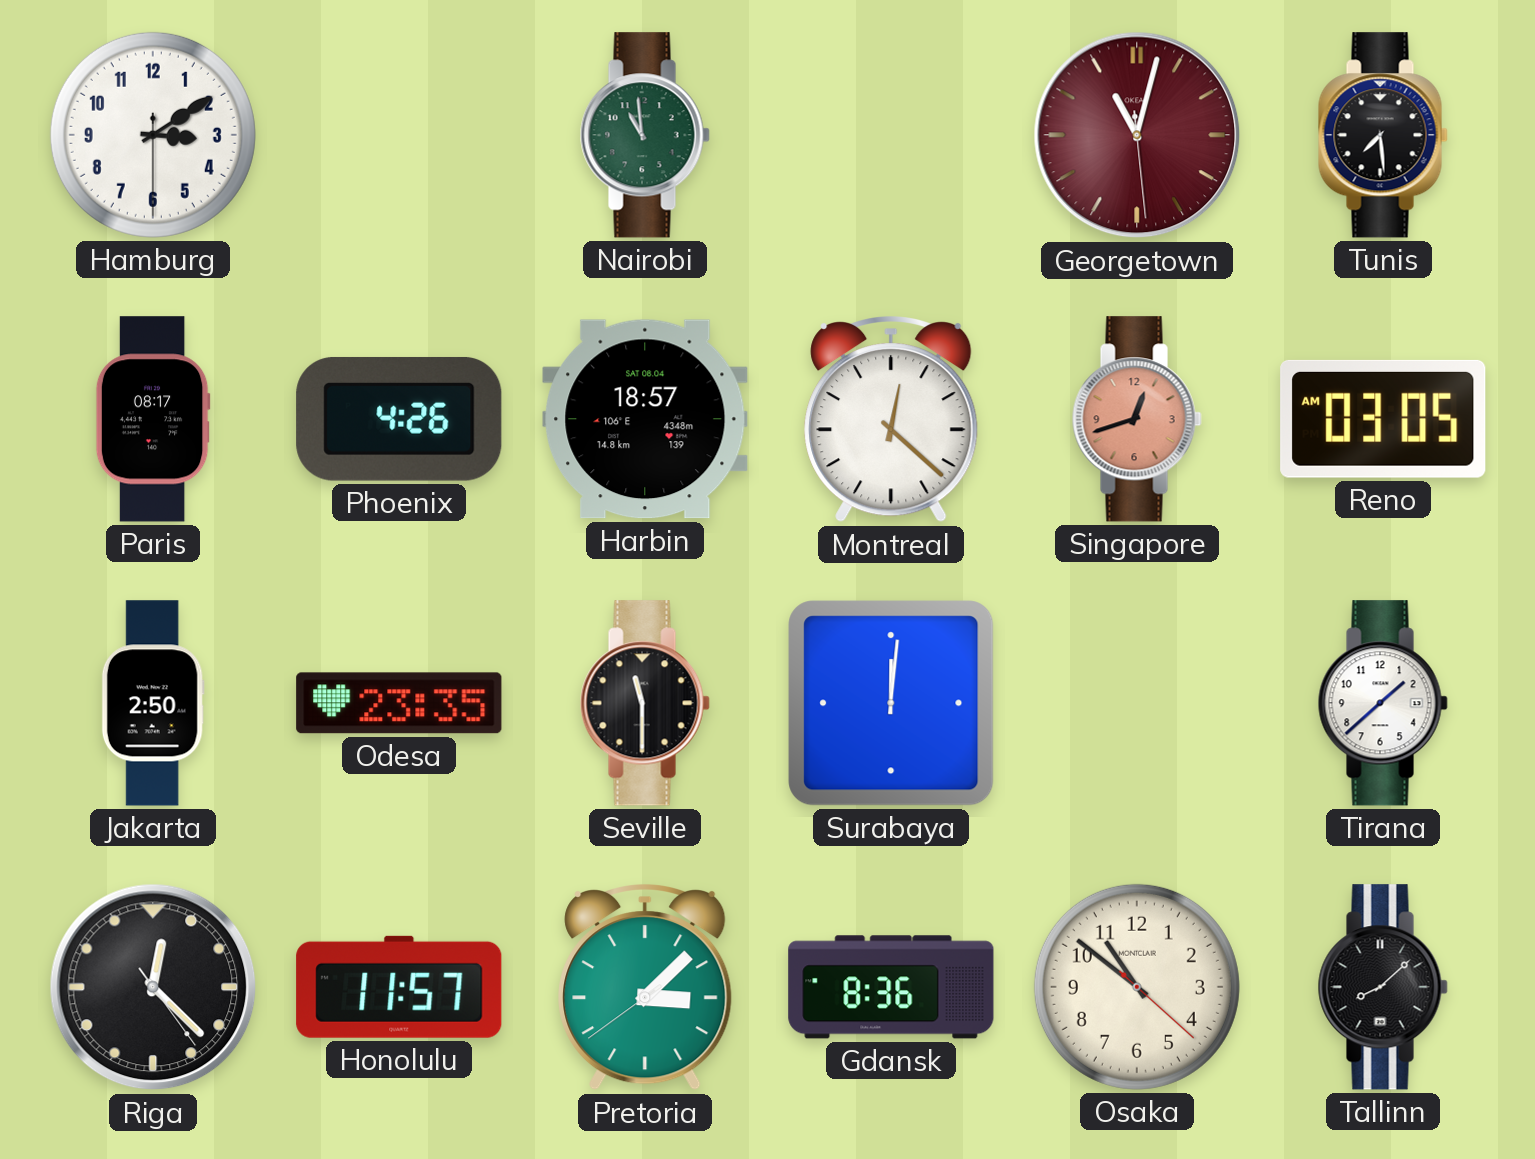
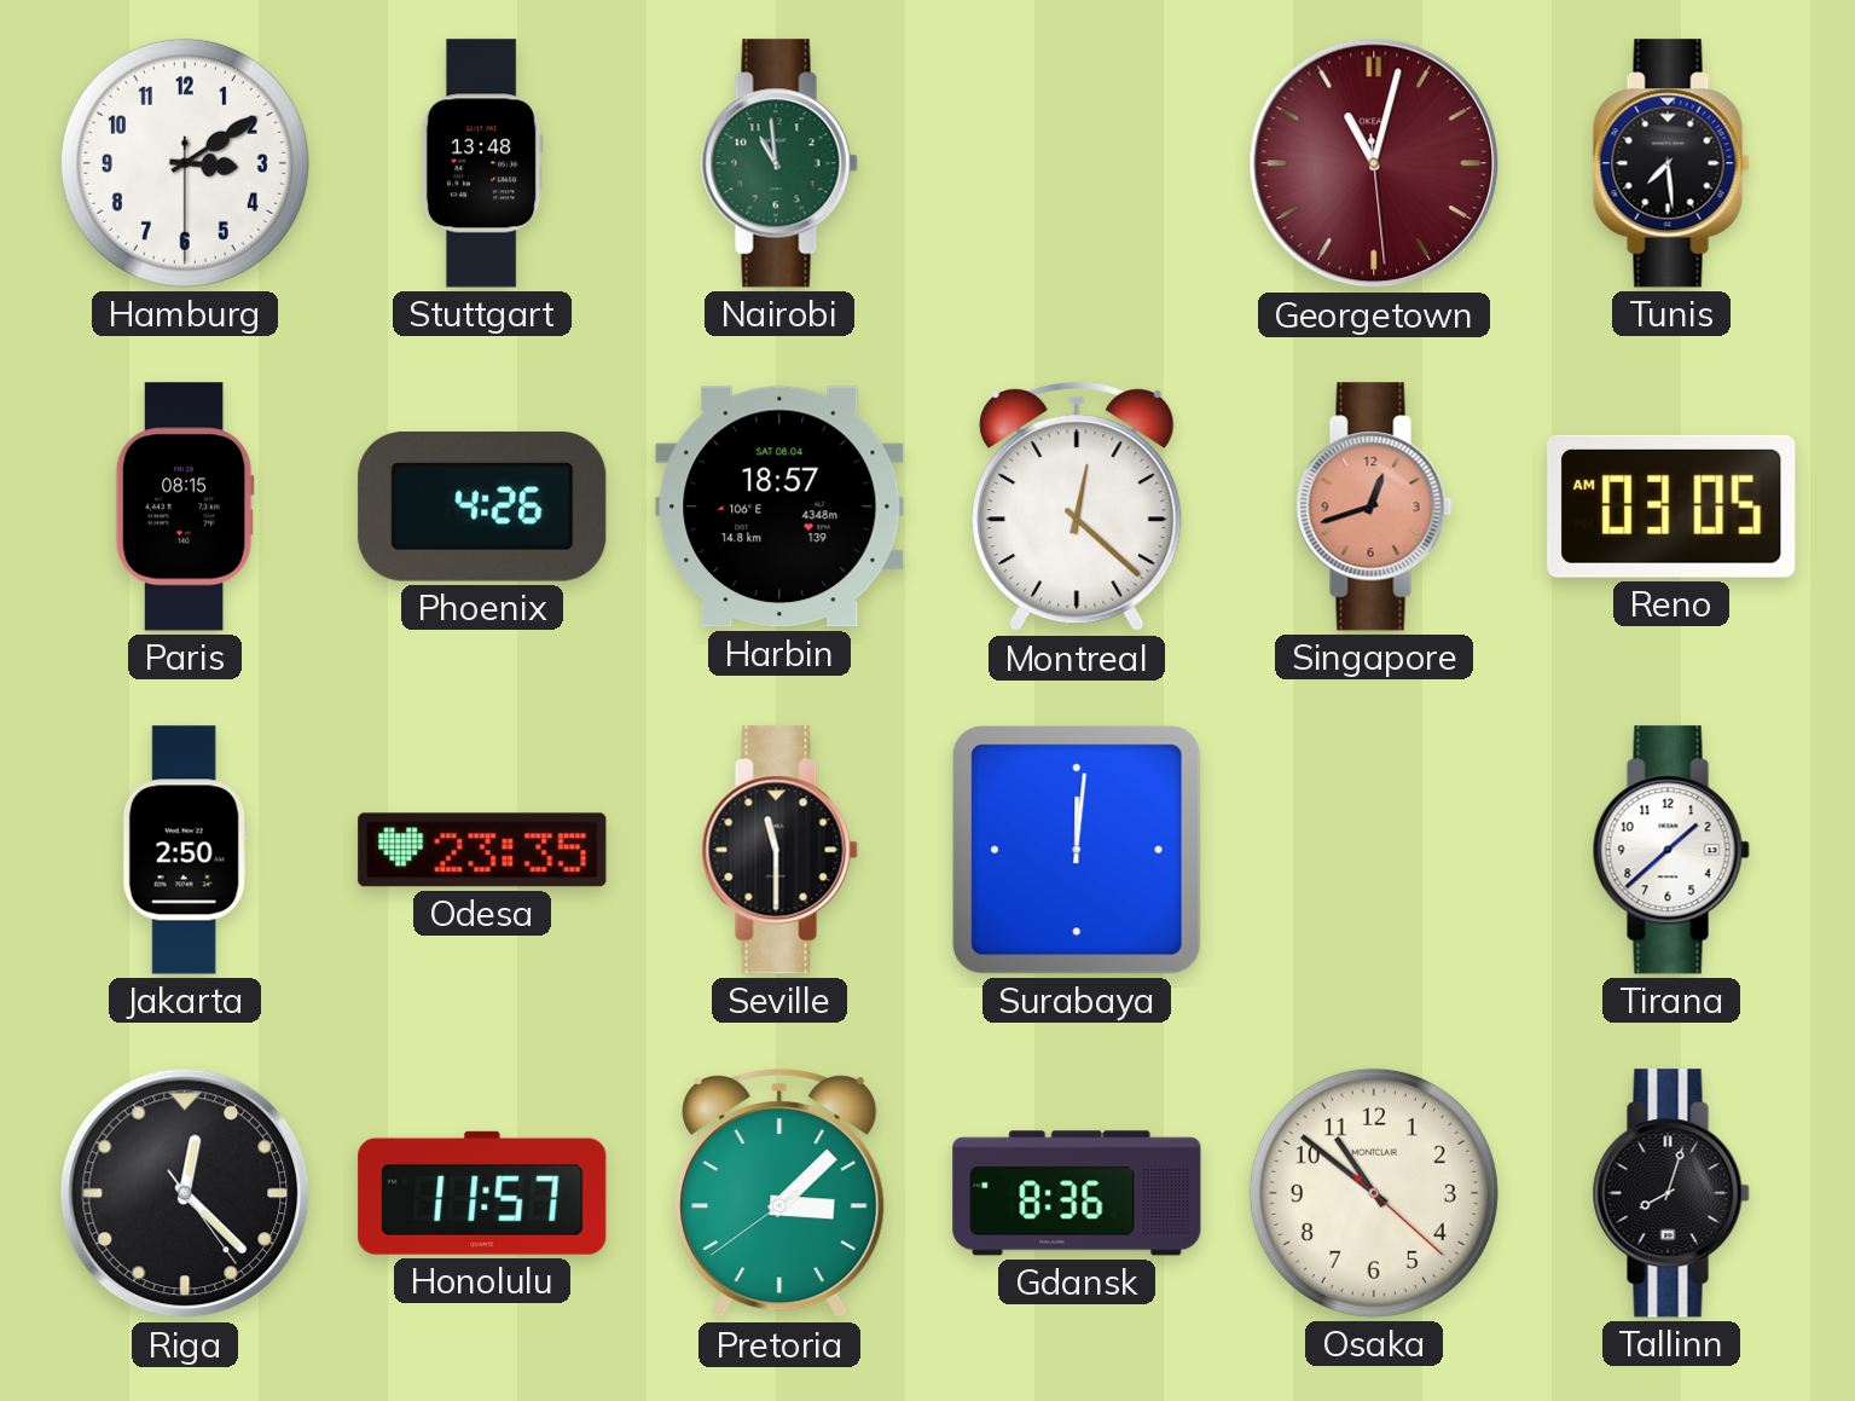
Stuttgart: none -> 13:48 (482, 163)
Paris: 08:17 -> 08:15 (185, 506)
Tallinn: 8:08 -> 8:03 (1671, 1193)
